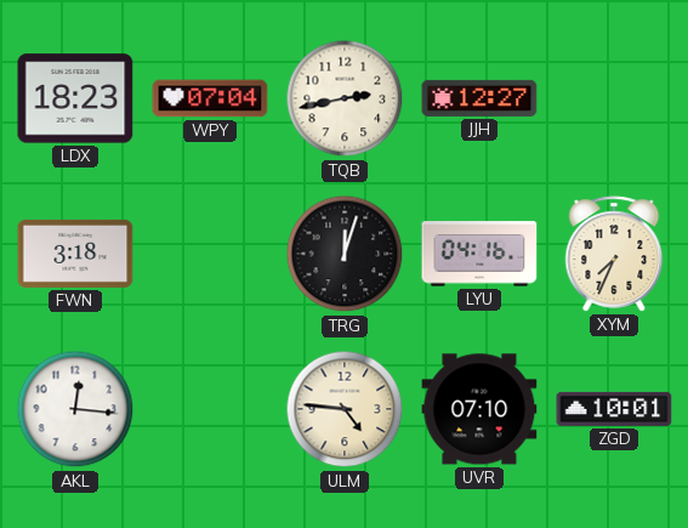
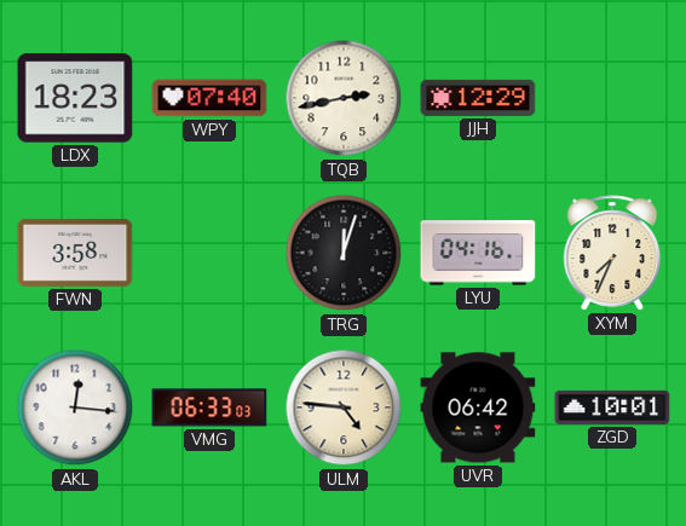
WPY: 07:04 -> 07:40 (209, 98)
JJH: 12:27 -> 12:29 (478, 98)
FWN: 3:18 -> 3:58 (75, 253)
VMG: none -> 06:33 (209, 407)
UVR: 07:10 -> 06:42 (478, 407)
